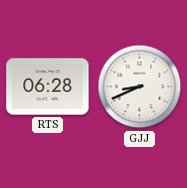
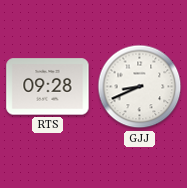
RTS: 06:28 -> 09:28 (48, 87)
